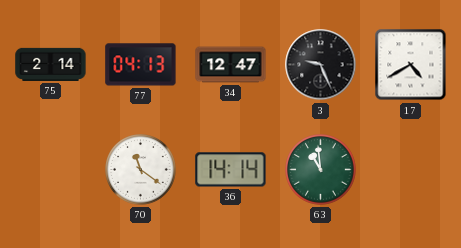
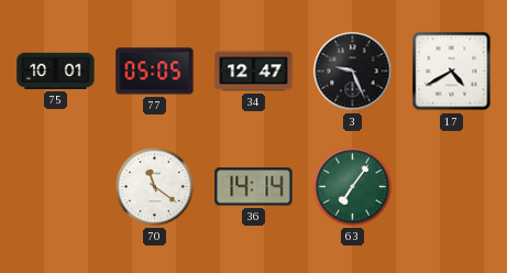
75: 2:14 -> 10:01 (56, 70)
77: 04:13 -> 05:05 (155, 72)
63: 10:59 -> 7:06 (353, 187)
